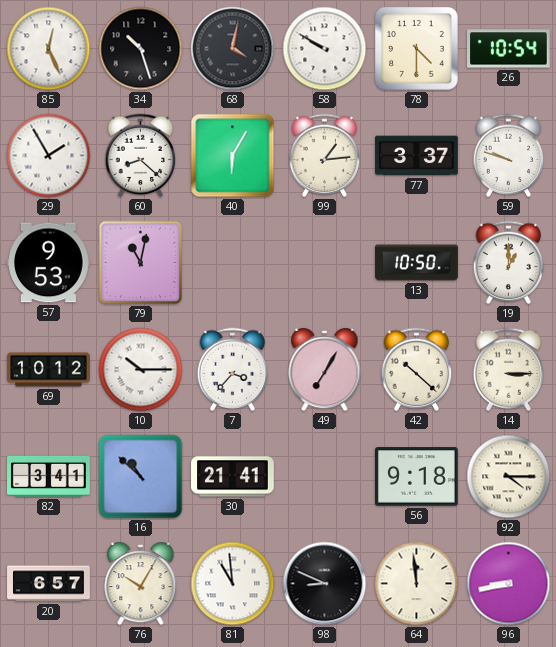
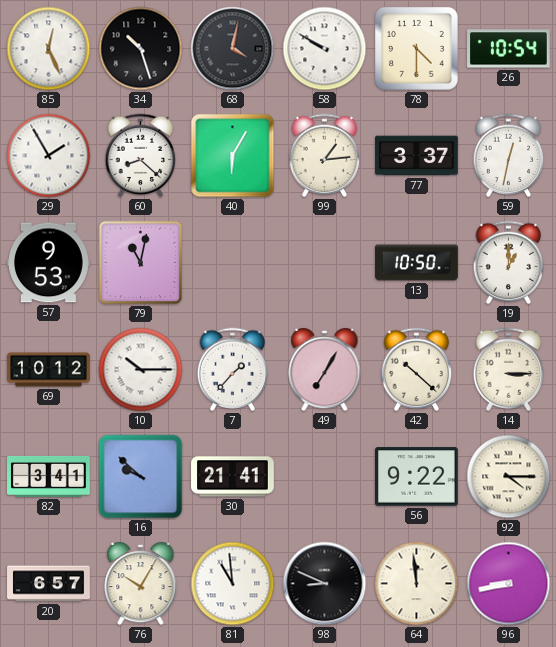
59: 9:48 -> 12:32 (509, 156)
7: 3:37 -> 1:37 (233, 370)
16: 10:52 -> 9:52 (141, 477)
56: 9:18 -> 9:22 (417, 477)
